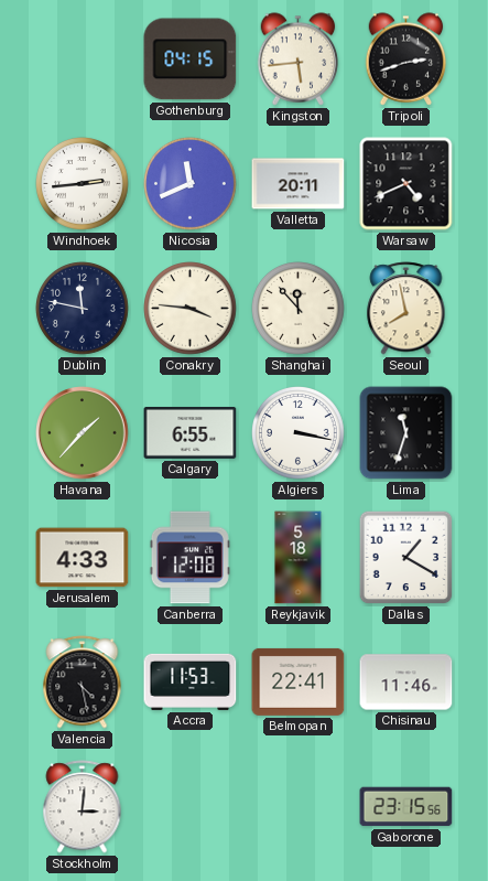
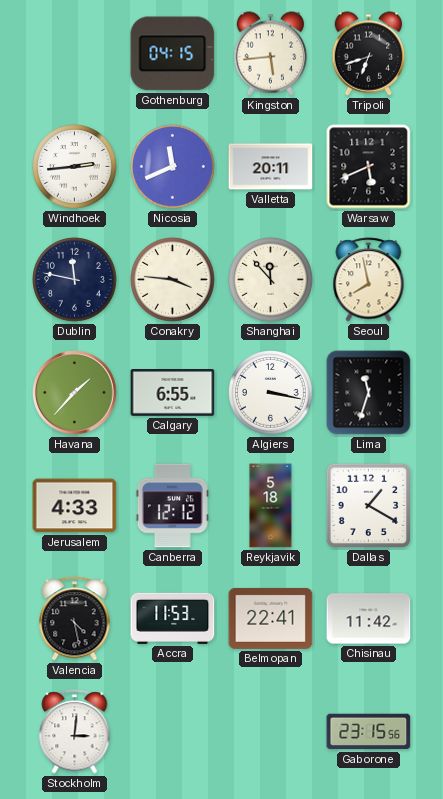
Tripoli: 2:42 -> 6:42 (369, 54)
Warsaw: 4:41 -> 5:41 (369, 167)
Canberra: 12:08 -> 12:12 (172, 506)
Chisinau: 11:46 -> 11:42 (369, 619)
